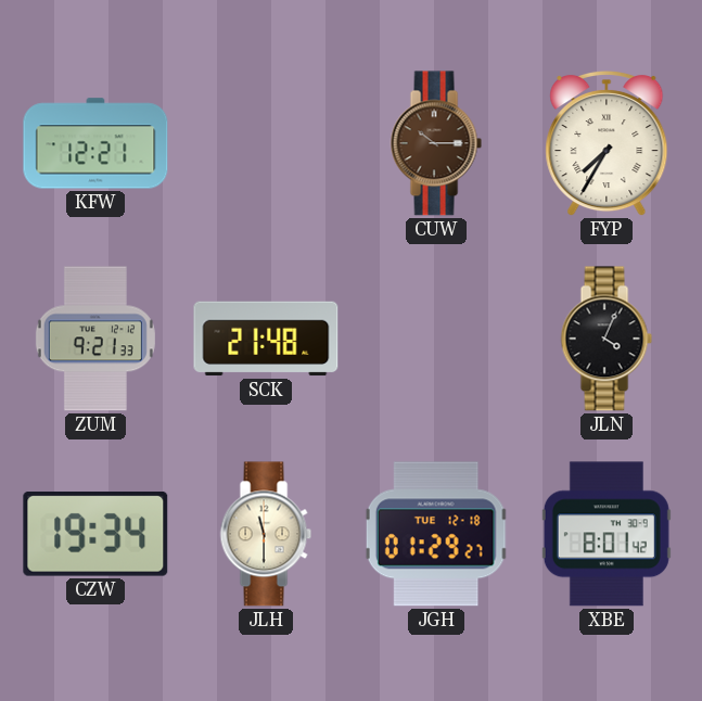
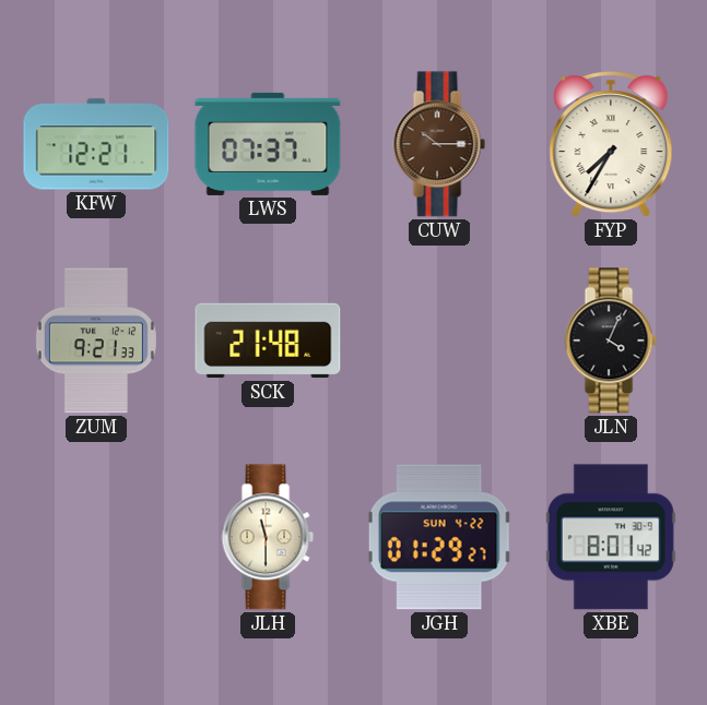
LWS: none -> 07:37 (268, 144)
CZW: 19:34 -> none (95, 534)
JGH date: TUE 12-18 -> SUN 4-22 (439, 537)
